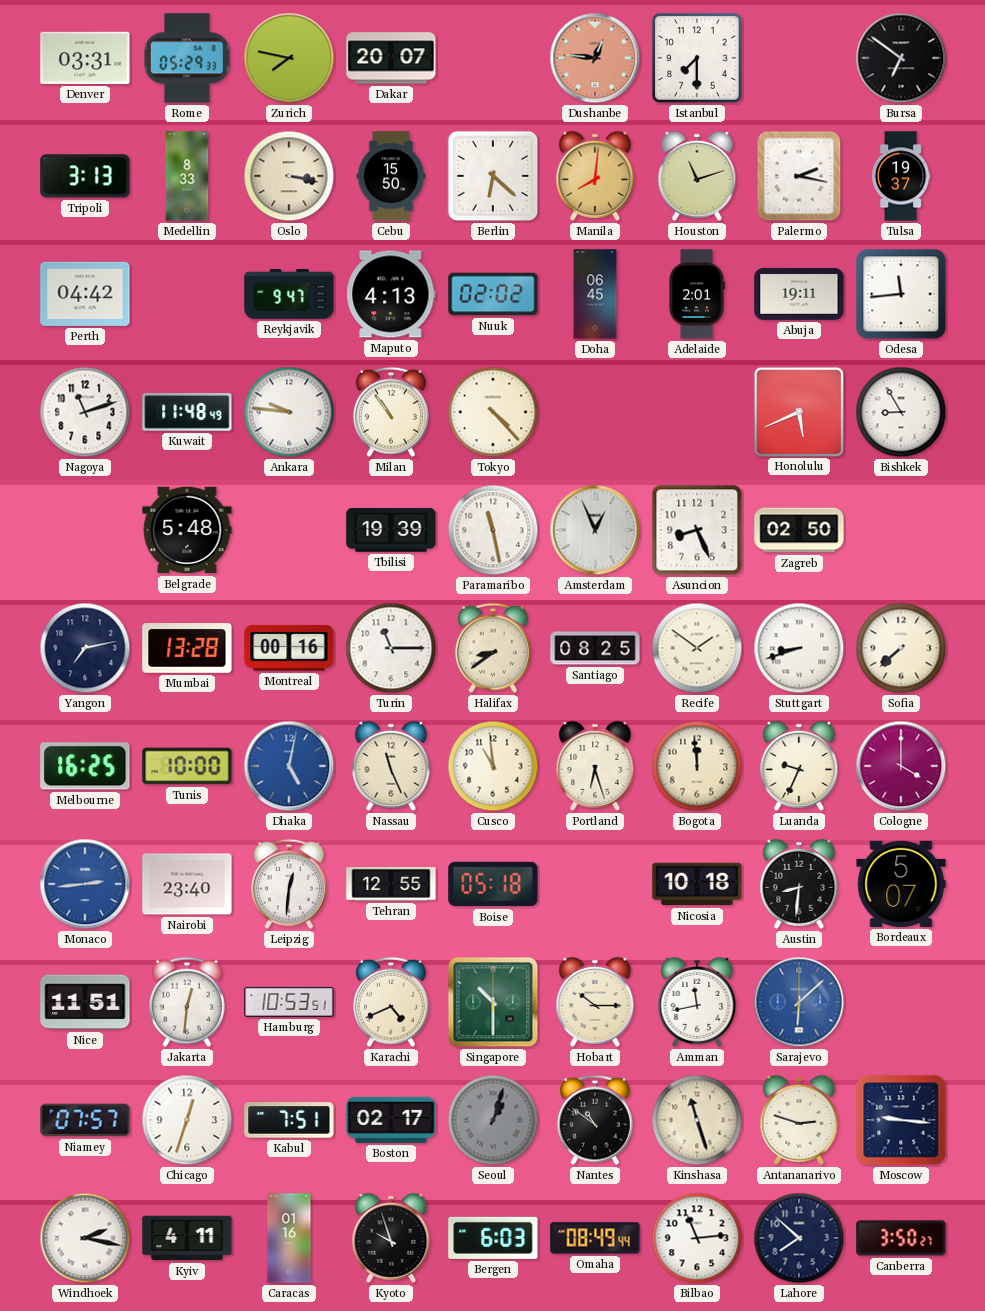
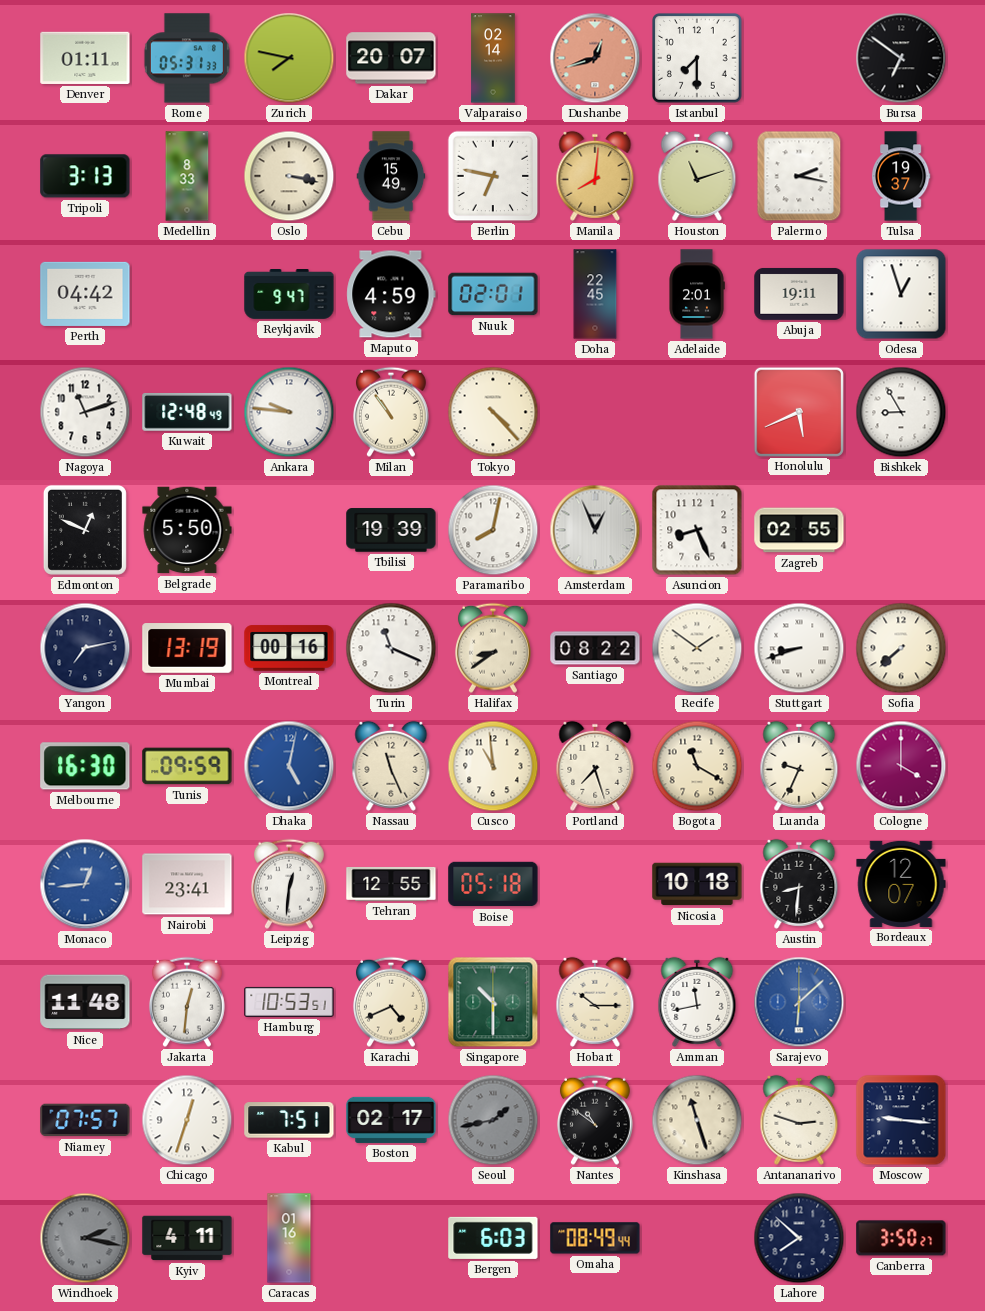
Denver: 03:31 -> 01:11 (85, 58)
Rome: 05:29 -> 05:31 (187, 58)
Valparaiso: none -> 02:14 (493, 58)
Dushanbe: 12:46 -> 12:42 (595, 58)
Cebu: 15:50 -> 15:49 (391, 176)
Berlin: 6:22 -> 6:47 (493, 176)
Maputo: 4:13 -> 4:59 (391, 294)
Nuuk: 02:02 -> 02:01 (493, 294)
Doha: 06:45 -> 22:45 (595, 294)
Odesa: 11:44 -> 12:57 (901, 294)
Kuwait: 11:48 -> 12:48 (187, 412)
Edmonton: none -> 12:49 (85, 530)
Belgrade: 5:48 -> 5:50 (187, 530)
Paramaribo: 11:28 -> 8:02 (493, 530)
Zagreb: 02:50 -> 02:55 (799, 530)
Mumbai: 13:28 -> 13:19 (187, 648)
Turin: 11:15 -> 11:19 (391, 648)
Santiago: 08:25 -> 08:22 (595, 648)
Melbourne: 16:25 -> 16:30 (85, 766)
Tunis: 10:00 -> 09:59 (187, 766)
Portland: 6:27 -> 7:27 (595, 766)
Bogota: 11:59 -> 11:20 (697, 766)
Monaco: 2:44 -> 12:44 (85, 884)
Nairobi: 23:40 -> 23:41 (187, 884)
Bordeaux: 5:07 -> 12:07 (901, 884)
Nice: 11:51 -> 11:48 (85, 1002)
Seoul: 1:03 -> 1:43 (493, 1120)
Windhoek dial: white -> grey (85, 1238)
Kyoto: 9:57 -> none (391, 1238)
Bilbao: 11:14 -> none (697, 1238)
